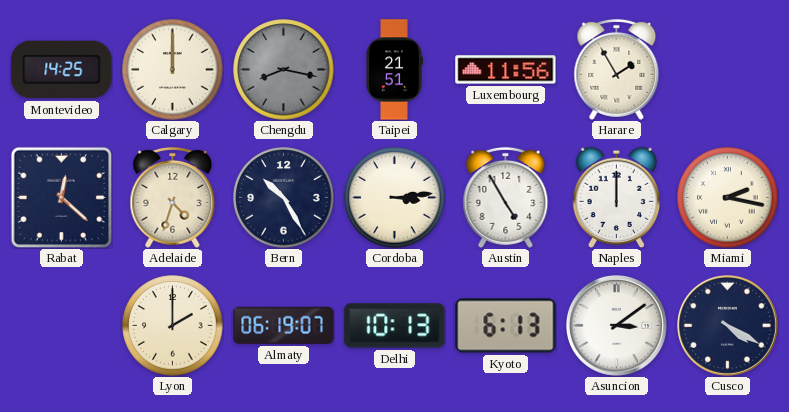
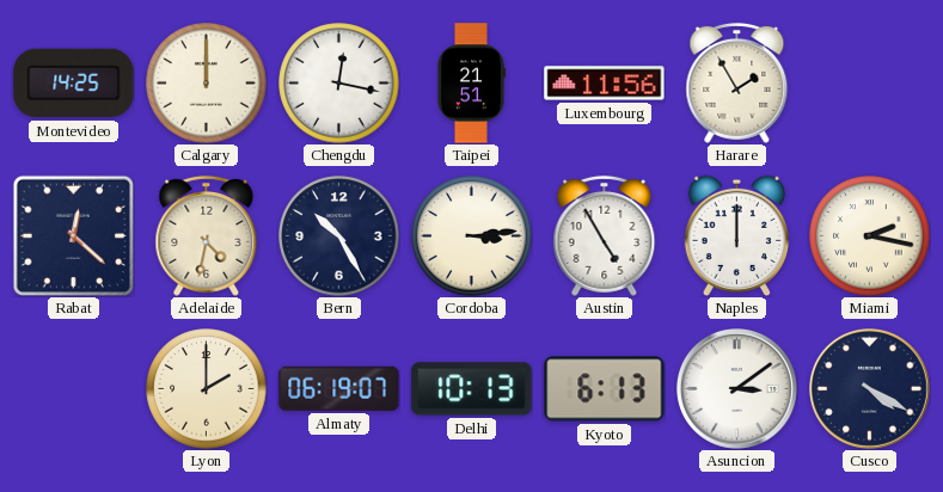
Chengdu: 8:17 -> 12:17 (339, 84)
Chengdu dial: grey -> white (339, 84)
Adelaide: 4:33 -> 4:32 (207, 235)
